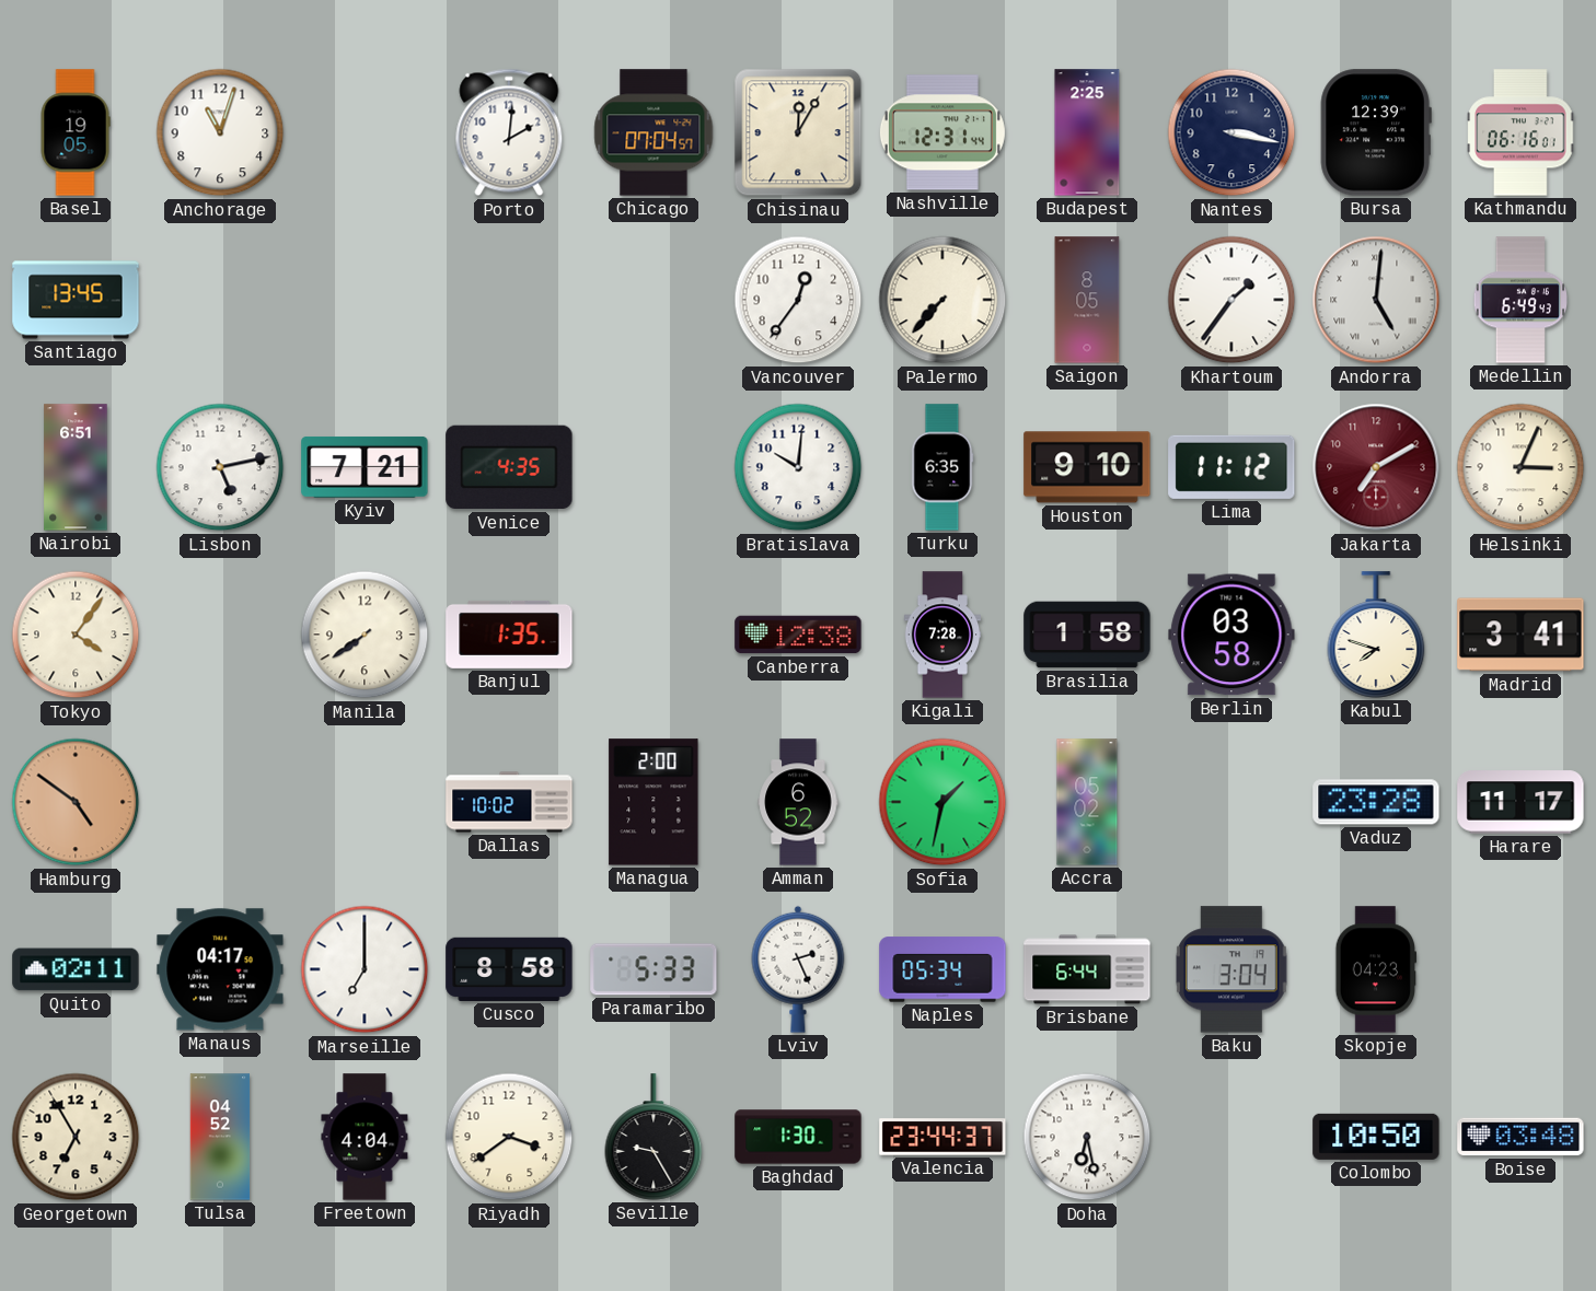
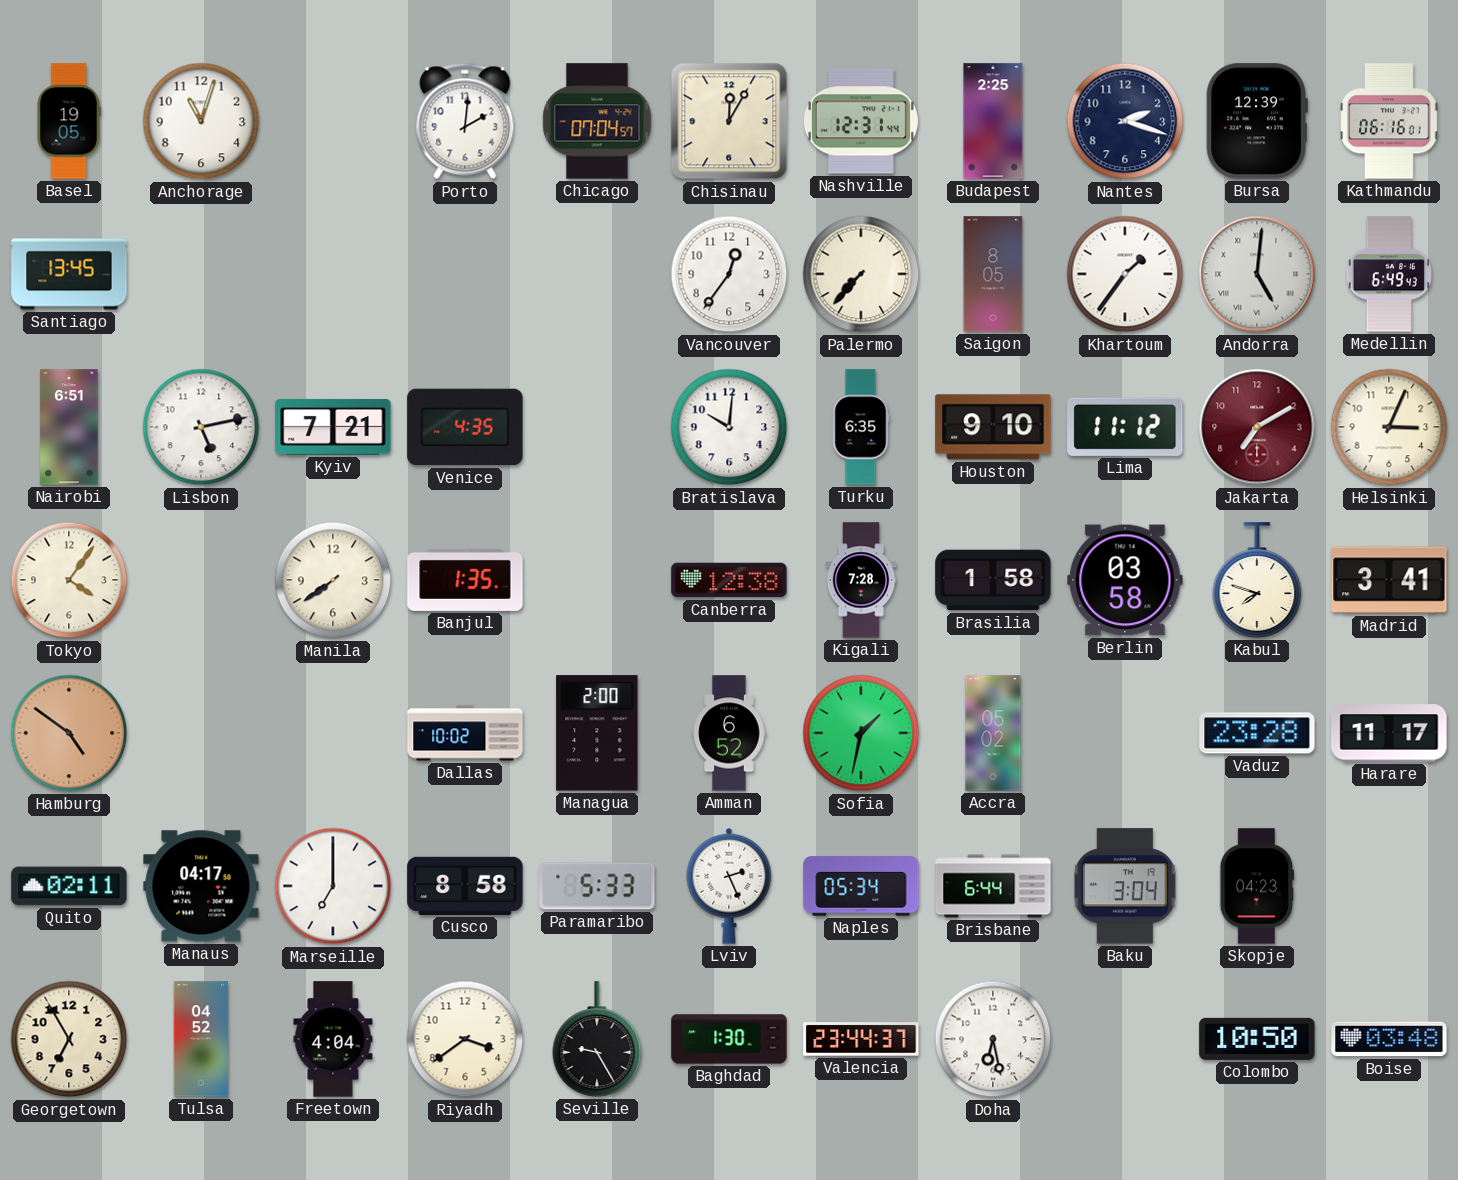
Nantes: 3:17 -> 2:18 (1125, 121)
